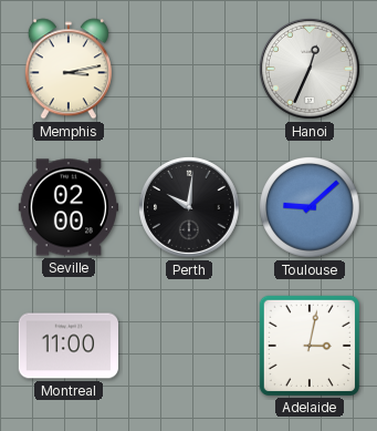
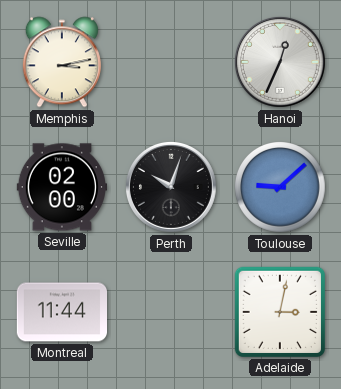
Perth: 10:01 -> 10:03 (172, 188)
Montreal: 11:00 -> 11:44 (61, 312)
